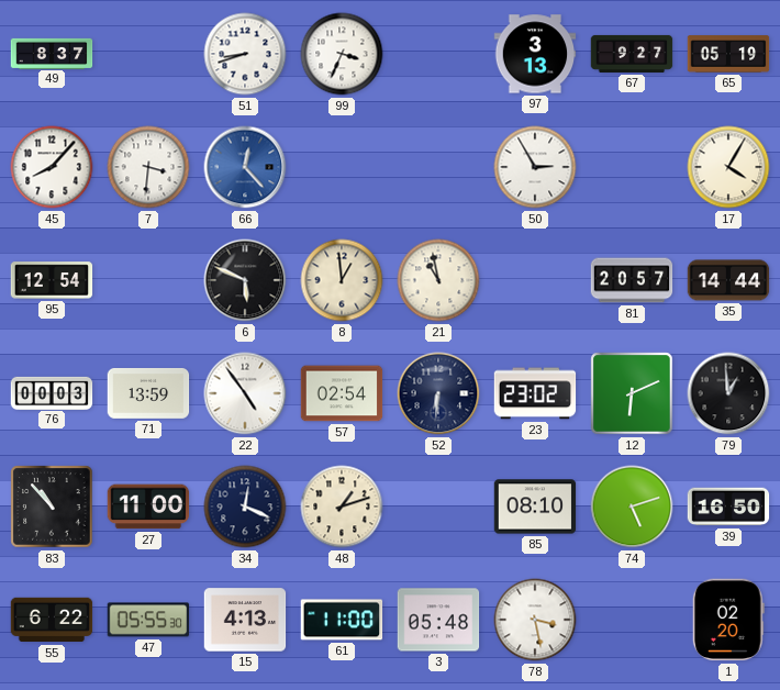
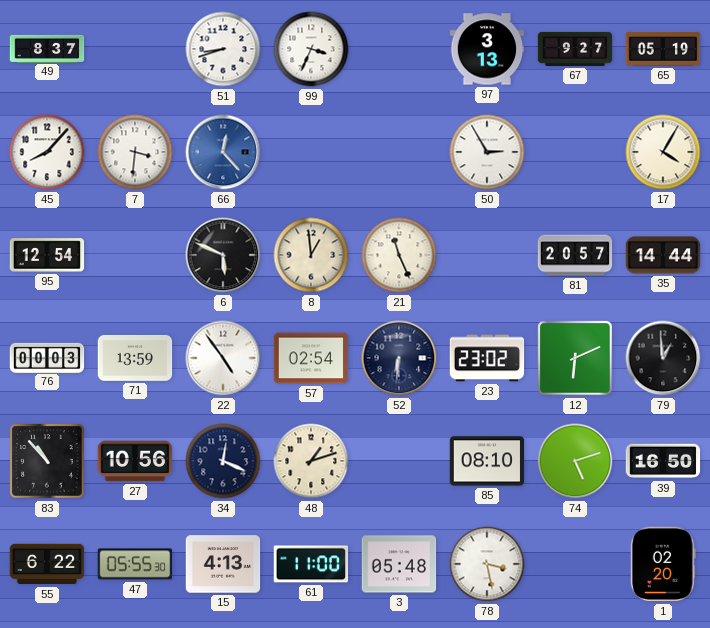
21: 10:58 -> 11:26 (399, 255)
27: 11:00 -> 10:56 (135, 461)
